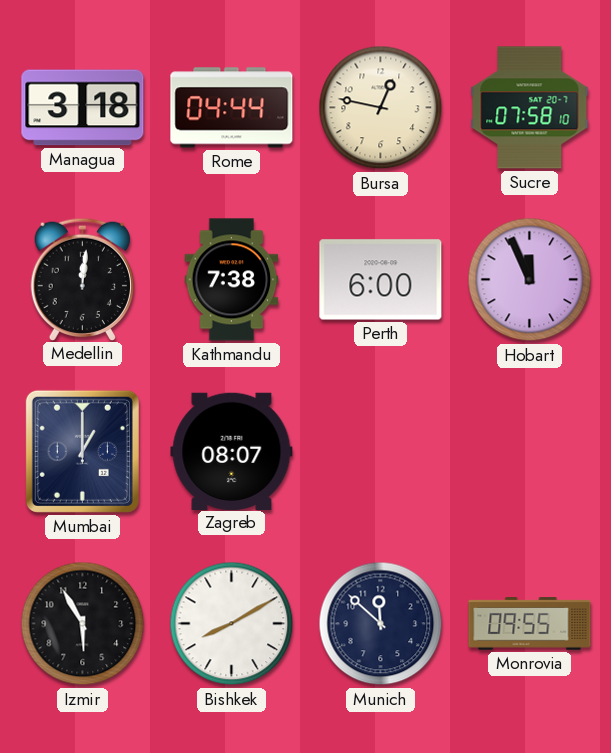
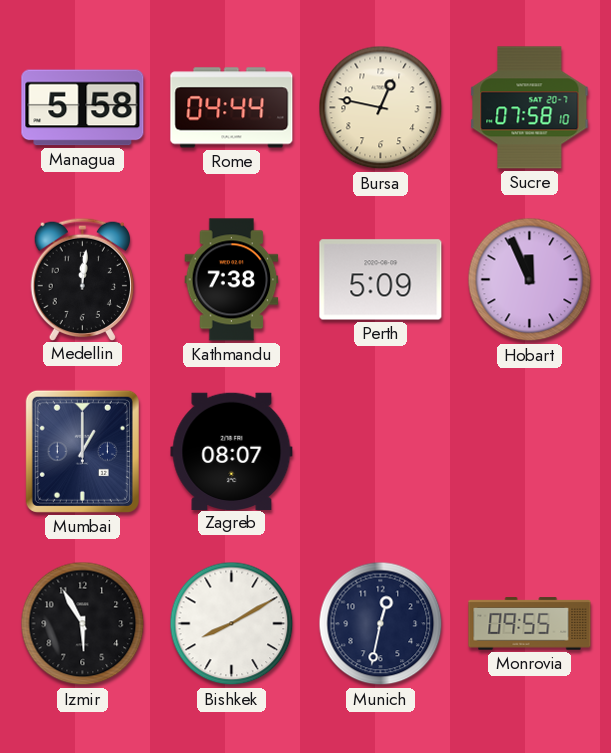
Managua: 3:18 -> 5:58 (83, 108)
Perth: 6:00 -> 5:09 (381, 280)
Munich: 11:52 -> 12:32 (381, 624)
